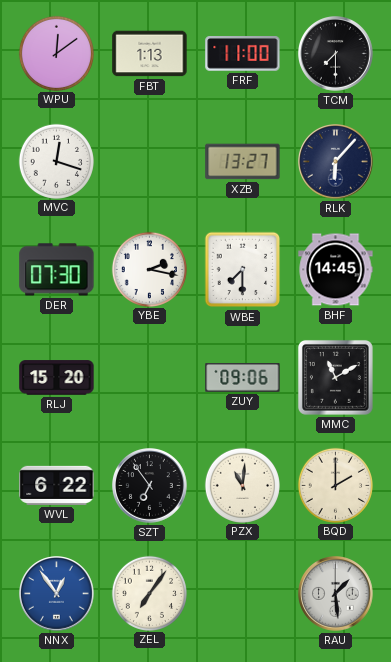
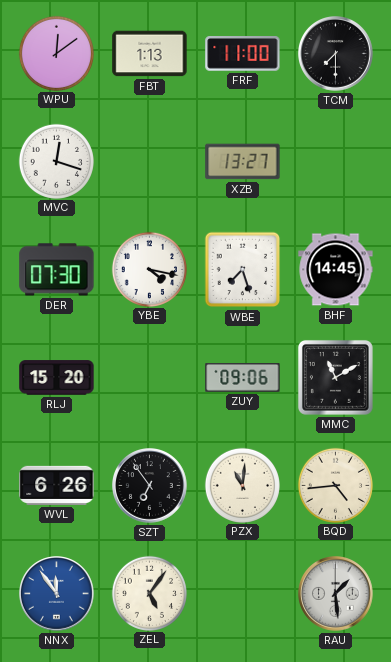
RLK: 6:07 -> none (336, 162)
YBE: 2:17 -> 4:17 (149, 269)
WBE: 7:30 -> 7:27 (243, 270)
WVL: 6:22 -> 6:26 (57, 485)
BQD: 2:00 -> 4:44 (335, 485)
NNX: 12:54 -> 11:54 (57, 594)
ZEL: 7:06 -> 5:06 (149, 593)
